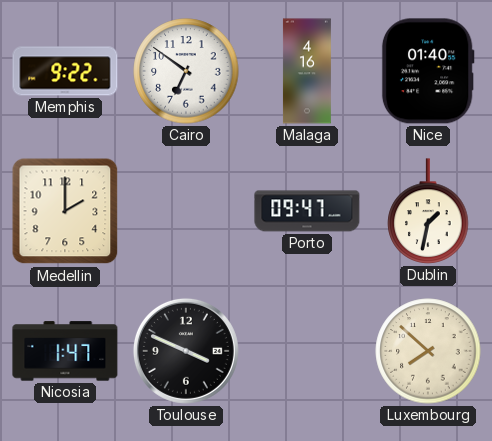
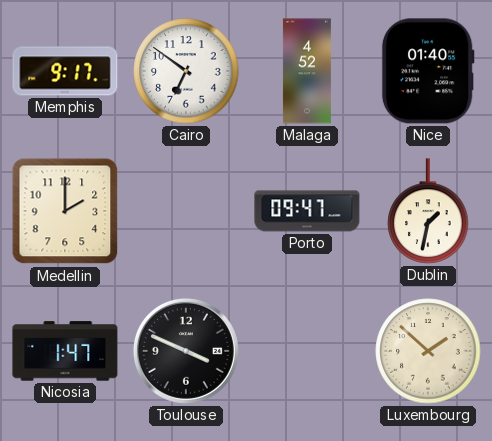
Memphis: 9:22 -> 9:17 (65, 71)
Malaga: 4:16 -> 4:52 (307, 71)
Luxembourg: 7:52 -> 1:52 (428, 351)
